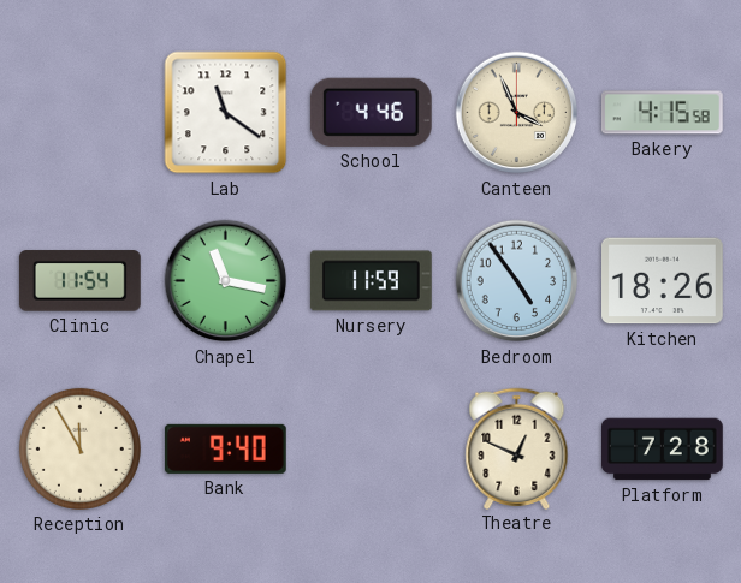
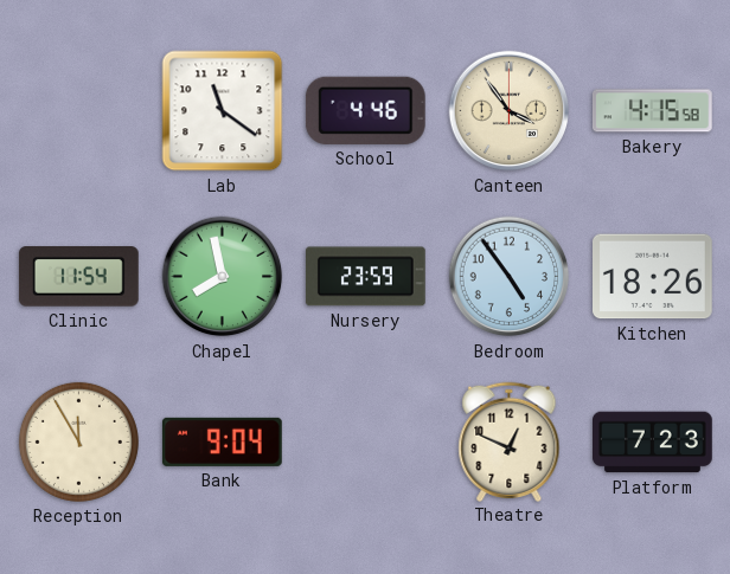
Canteen: 3:56 -> 3:54 (510, 111)
Chapel: 11:17 -> 7:58 (223, 277)
Nursery: 11:59 -> 23:59 (365, 277)
Bank: 9:40 -> 9:04 (222, 441)
Platform: 7:28 -> 7:23 (653, 443)
